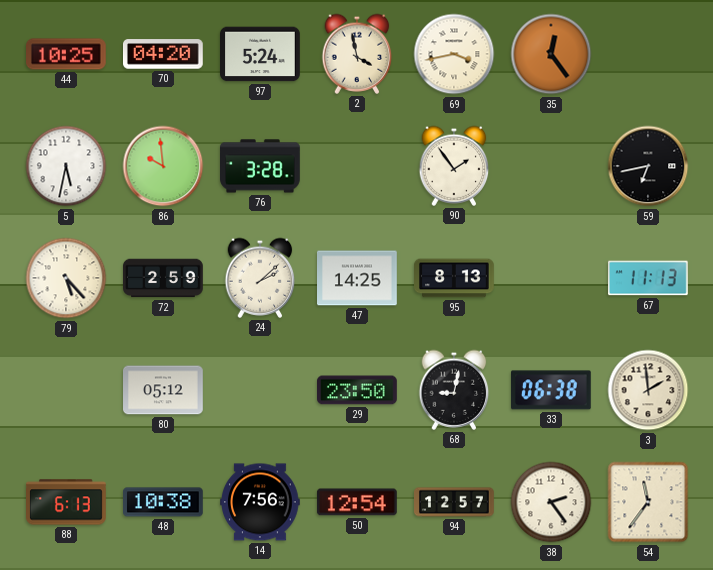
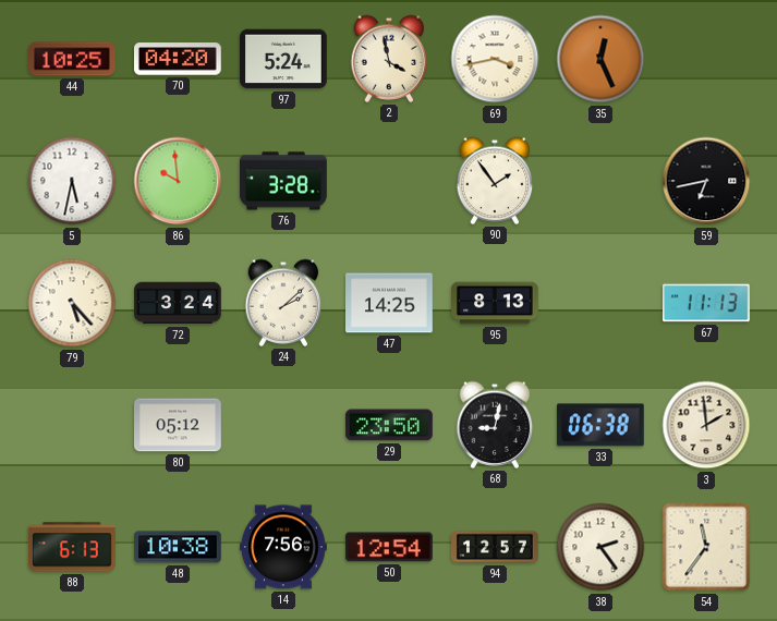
35: 12:24 -> 12:26 (600, 59)
72: 2:59 -> 3:24 (178, 303)
